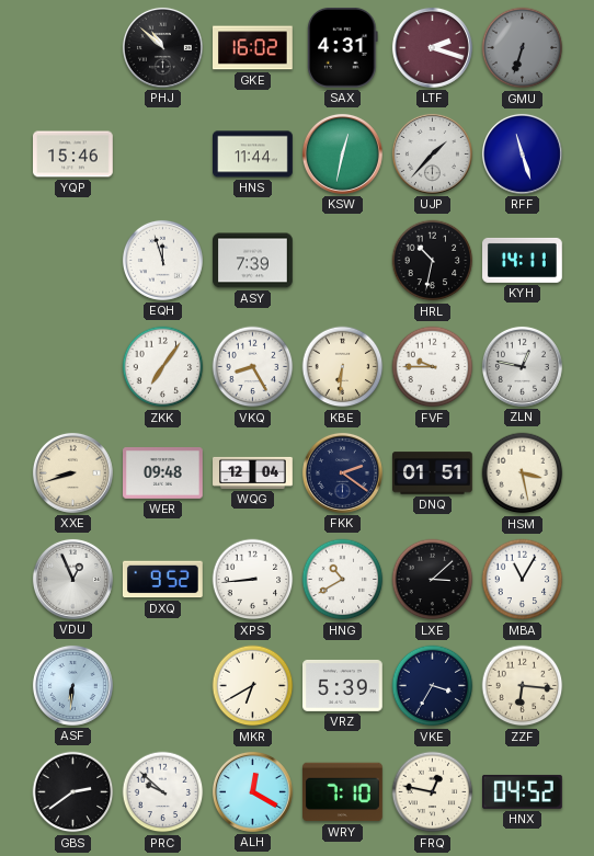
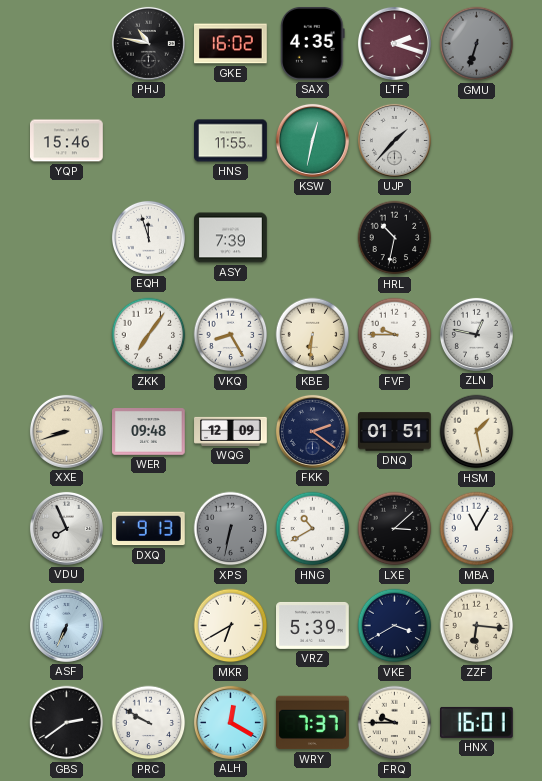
PHJ: 10:52 -> 10:47 (148, 43)
SAX: 4:31 -> 4:35 (313, 43)
HNS: 11:44 -> 11:55 (231, 141)
RFF: 11:27 -> none (522, 153)
KYH: 14:11 -> none (523, 260)
WQG: 12:04 -> 12:09 (231, 431)
HSM: 3:28 -> 1:28 (477, 432)
VDU: 12:56 -> 7:56 (66, 528)
DXQ: 9:52 -> 9:13 (148, 529)
XPS: 8:44 -> 6:32 (231, 529)
XPS dial: white -> grey (231, 529)
ASF: 6:31 -> 6:34 (66, 625)
VKE: 3:35 -> 3:40 (395, 626)
PRC: 9:52 -> 9:50 (149, 723)
WRY: 7:10 -> 7:37 (313, 723)
FRQ: 12:47 -> 9:45 (395, 723)
HNX: 04:52 -> 16:01 (477, 722)
